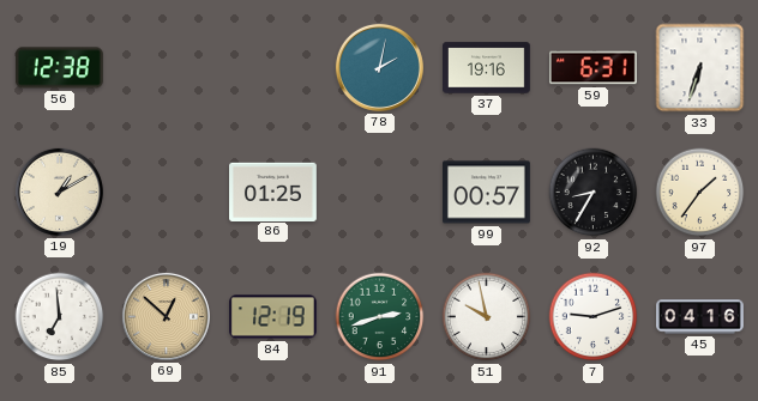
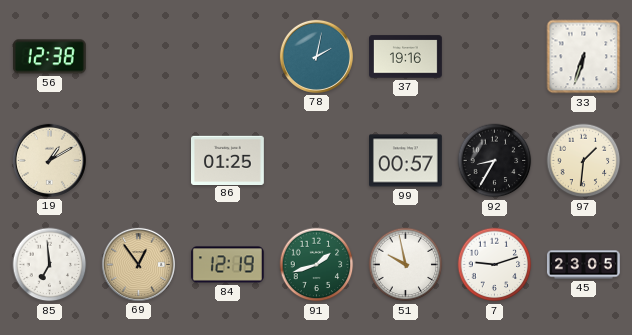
59: 6:31 -> none (594, 68)
97: 1:36 -> 1:31 (584, 161)
69: 12:52 -> 12:54 (138, 264)
91: 2:42 -> 1:42 (317, 265)
45: 04:16 -> 23:05 (584, 265)
